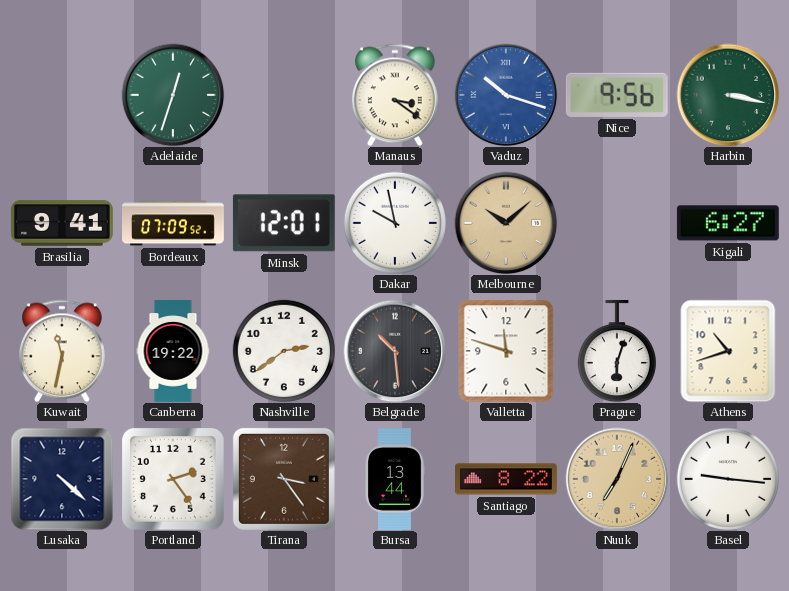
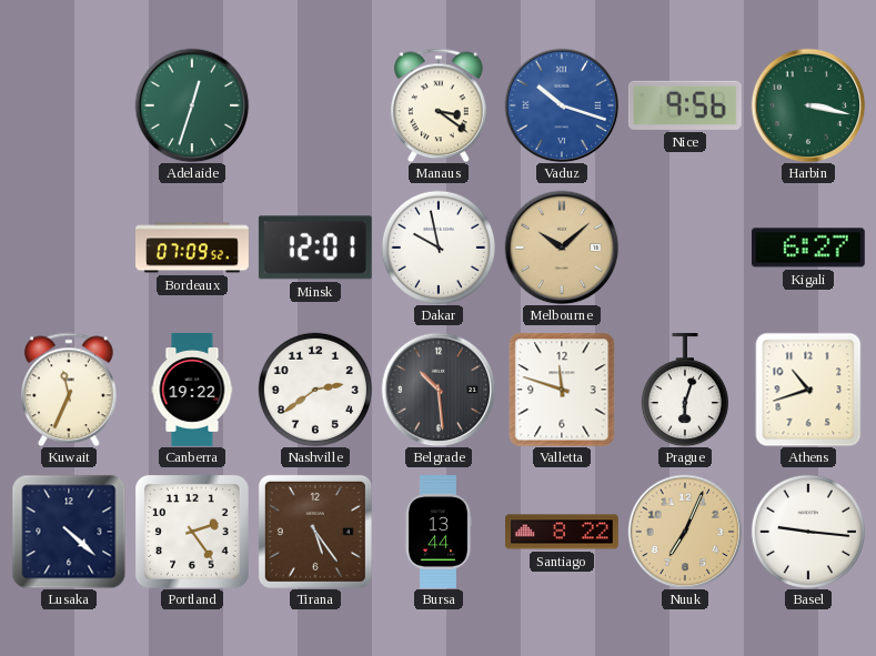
Brasilia: 9:41 -> none (63, 223)
Kuwait: 11:32 -> 11:34 (69, 390)
Tirana: 3:24 -> 5:24 (315, 532)
